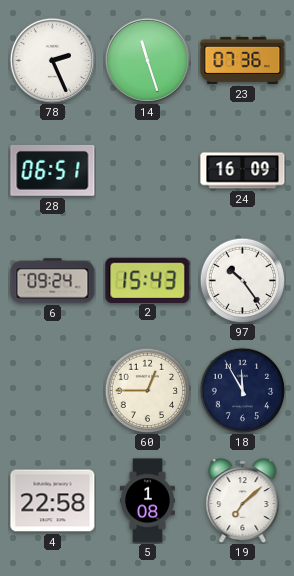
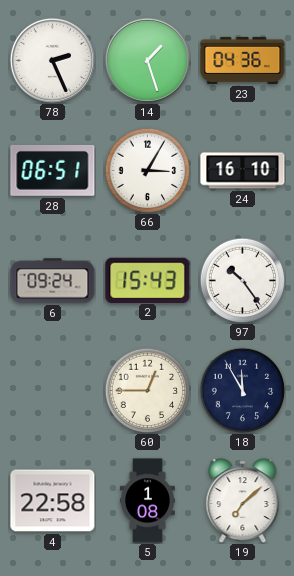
14: 11:27 -> 1:27 (147, 60)
23: 07:36 -> 04:36 (243, 60)
66: none -> 3:05 (147, 170)
24: 16:09 -> 16:10 (243, 171)
